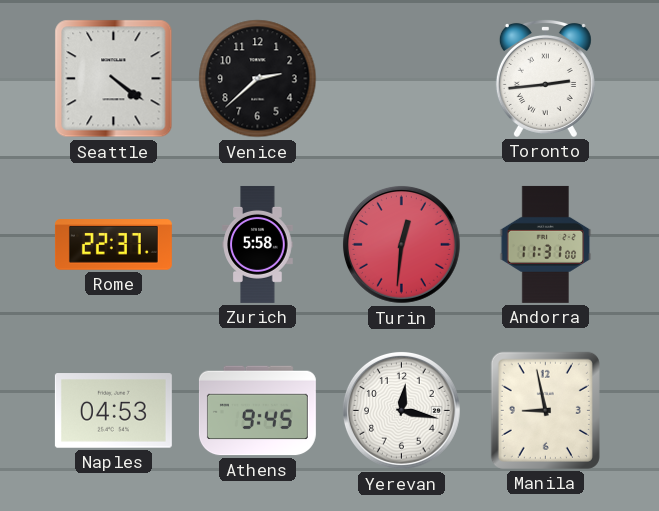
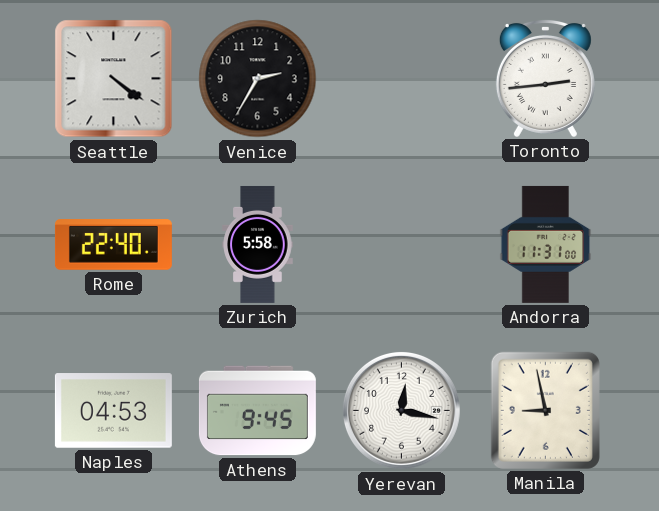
Venice: 2:38 -> 2:35 (258, 79)
Rome: 22:37 -> 22:40 (113, 245)
Turin: 12:31 -> none (401, 244)
